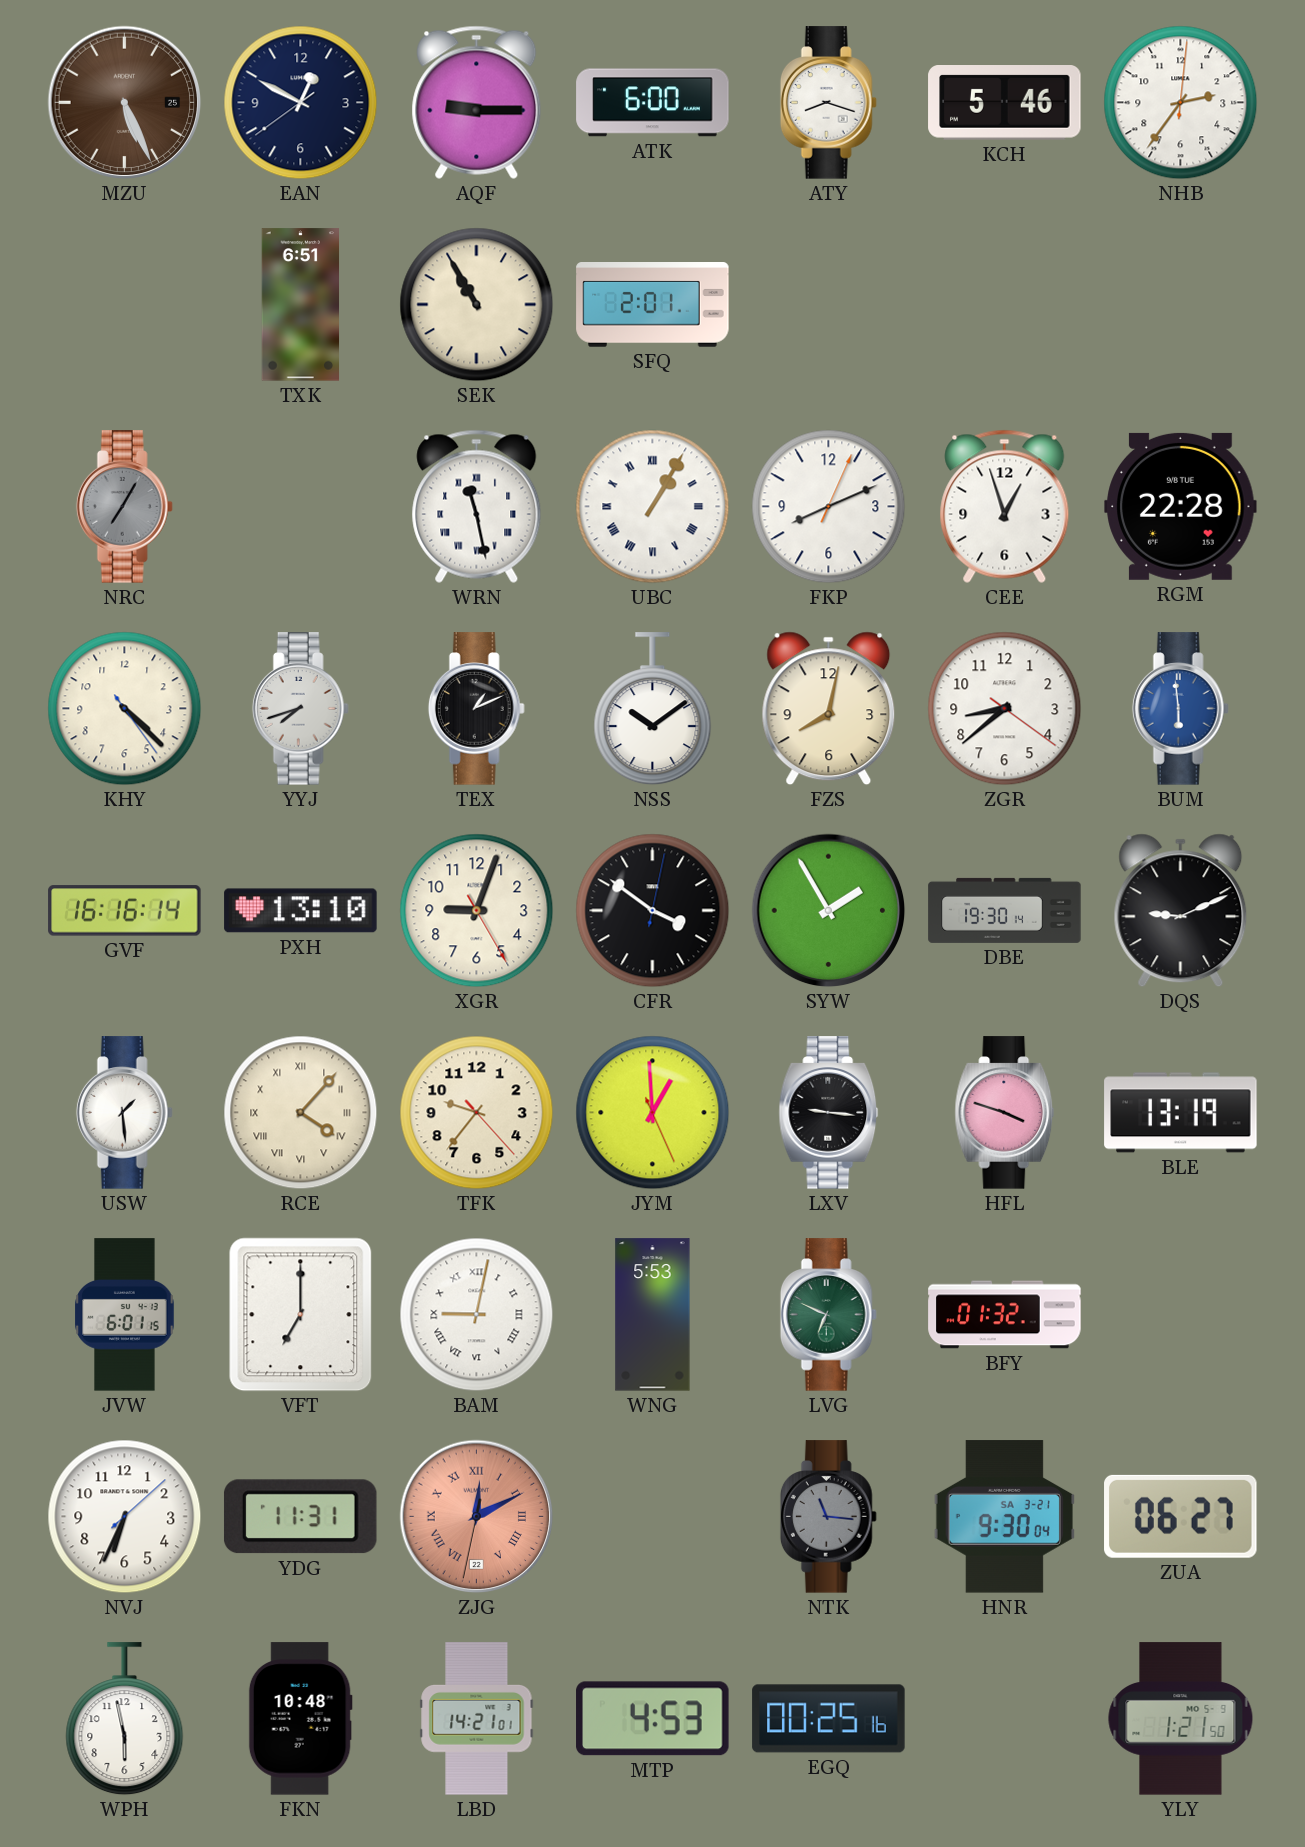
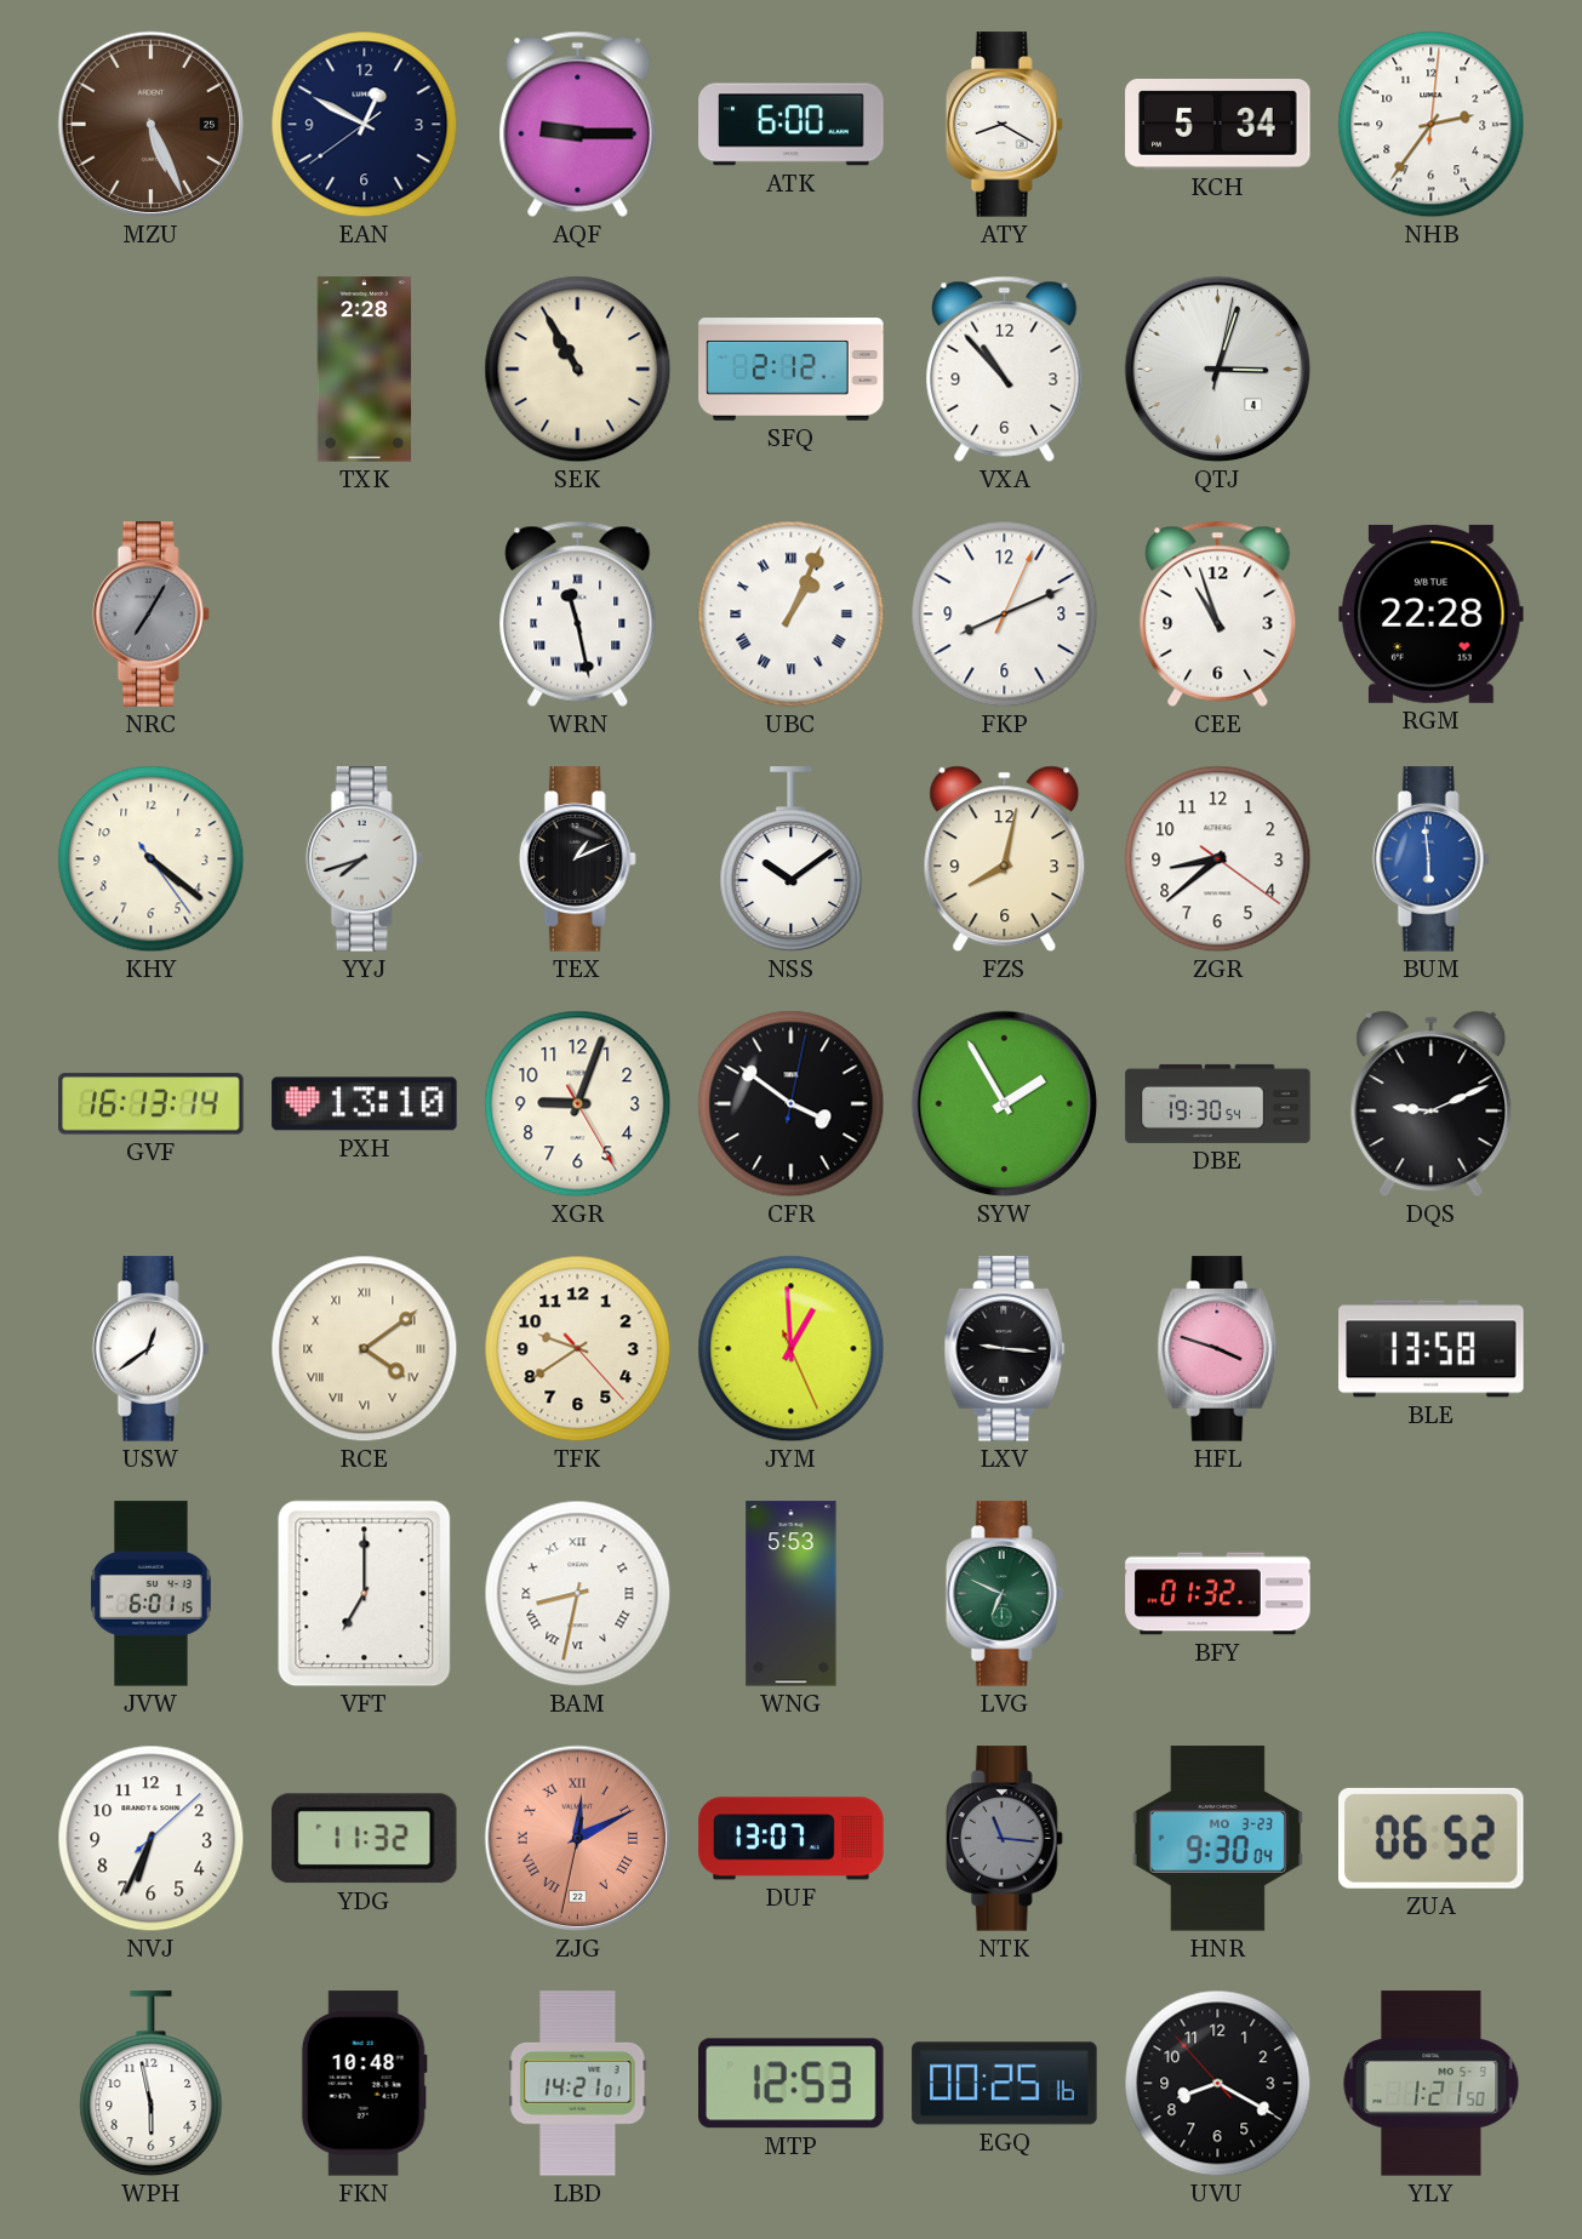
ATY: 8:18 -> 8:20 (1004, 125)
KCH: 5:46 -> 5:34 (1218, 125)
TXK: 6:51 -> 2:28 (365, 370)
SFQ: 2:01 -> 2:12 (792, 370)
VXA: none -> 10:53 (1005, 369)
QTJ: none -> 3:03 (1218, 370)
UBC: 1:05 -> 1:04 (792, 615)
CEE: 12:57 -> 10:57 (1218, 613)
KHY: 4:22 -> 4:21 (152, 859)
GVF: 16:16 -> 16:13 (152, 1104)
DBE: 19:30:14 -> 19:30:54 (1218, 1103)
USW: 1:29 -> 12:39 (150, 1349)
RCE: 4:07 -> 4:09 (365, 1349)
TFK: 9:36 -> 9:39 (578, 1349)
BLE: 13:19 -> 13:58 (1432, 1349)
BAM: 9:02 -> 8:32 (578, 1594)
YDG: 11:31 -> 11:32 (364, 1839)
DUF: none -> 13:07 (792, 1839)
HNR date: SA 3-21 -> MO 3-23 (1217, 1839)
ZUA: 06:27 -> 06:52 (1432, 1838)
MTP: 4:53 -> 12:53 (792, 2084)
UVU: none -> 8:19 (1218, 2084)
